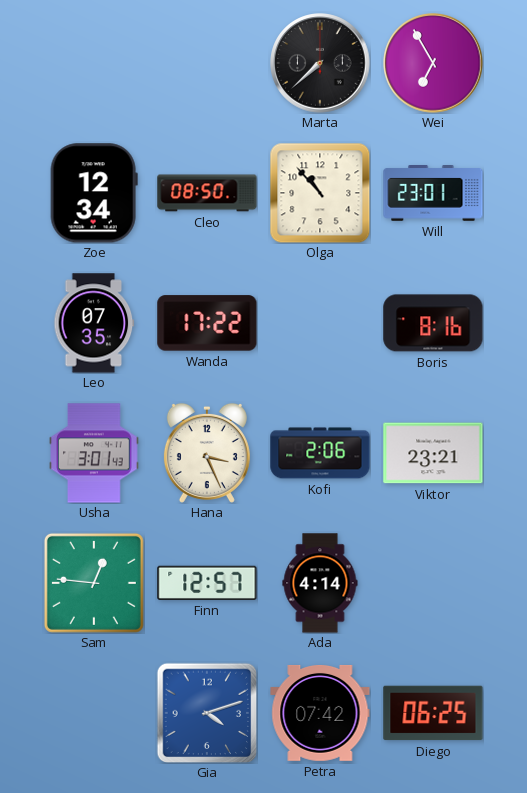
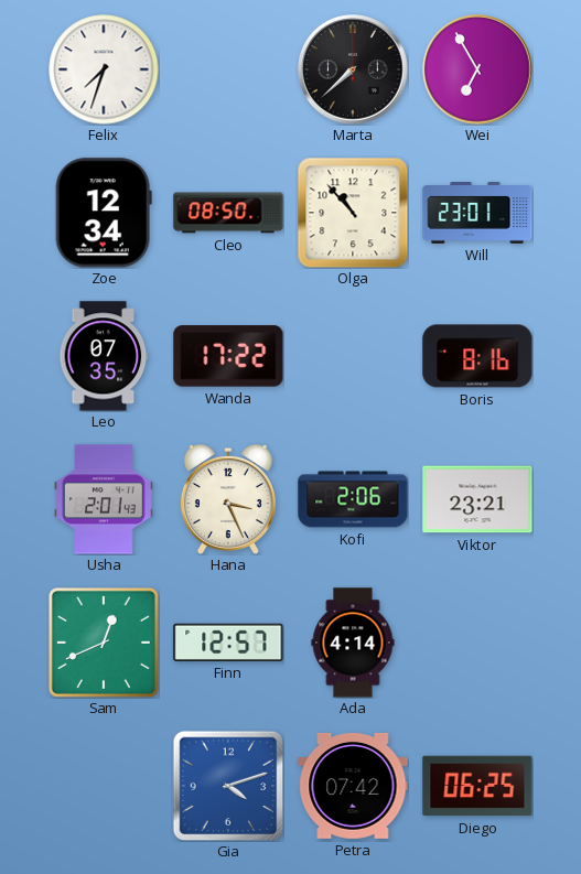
Felix: none -> 7:33 (104, 69)
Usha: 3:01 -> 2:01 (104, 499)
Sam: 12:46 -> 12:41 (104, 643)
